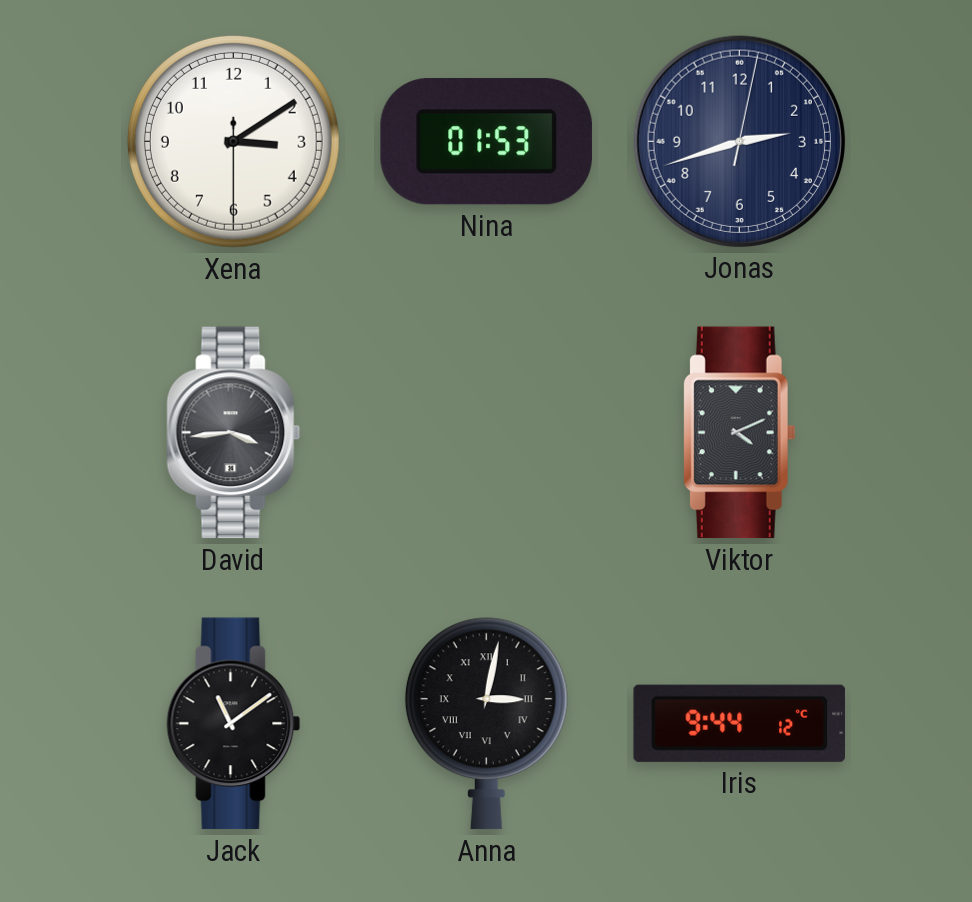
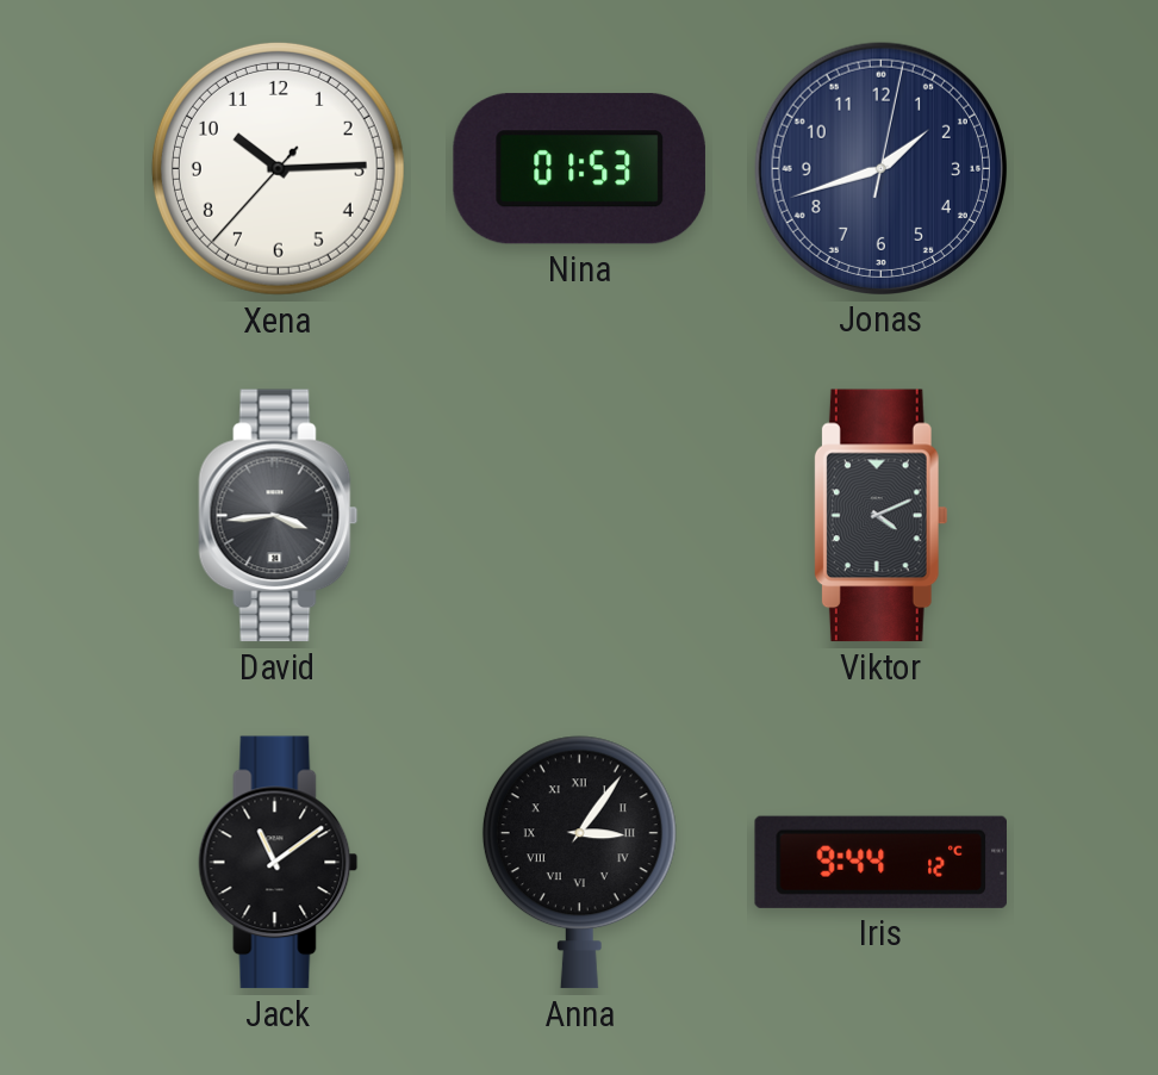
Xena: 3:09 -> 10:14 (278, 168)
Jonas: 2:42 -> 1:42 (880, 168)
Anna: 3:02 -> 3:06 (579, 863)
